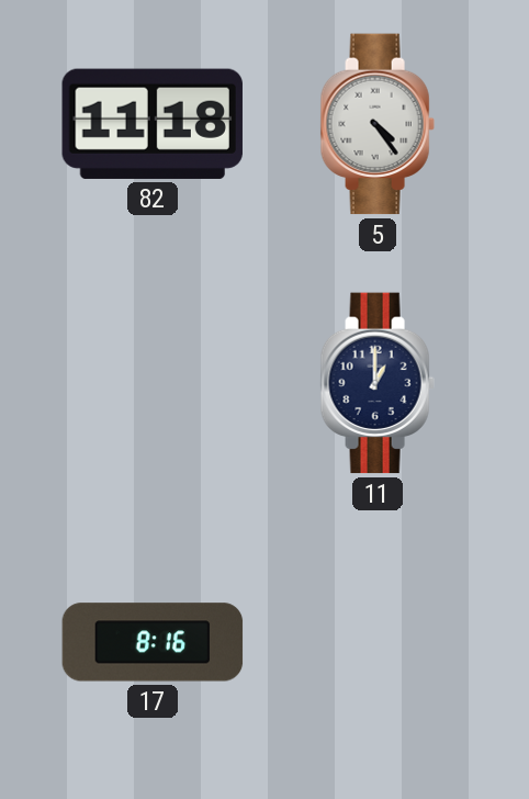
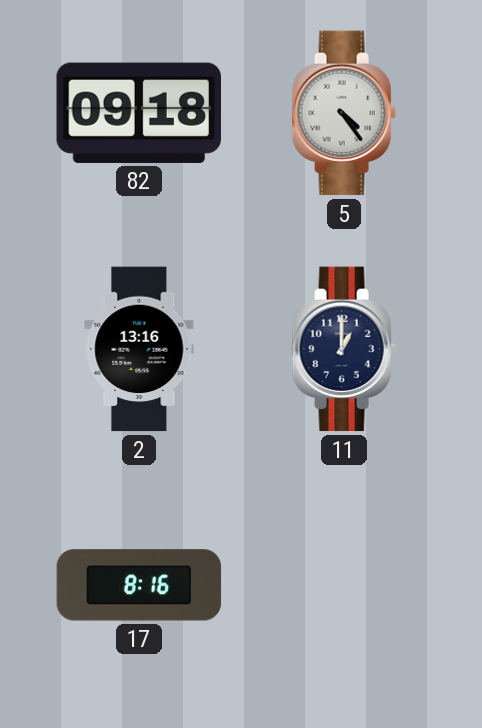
82: 11:18 -> 09:18 (138, 113)
2: none -> 13:16 (139, 349)
